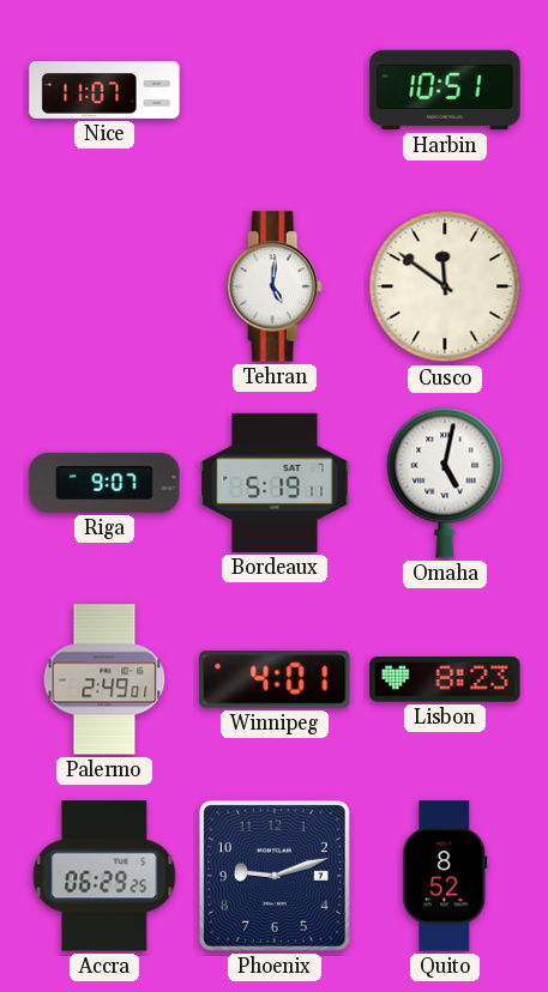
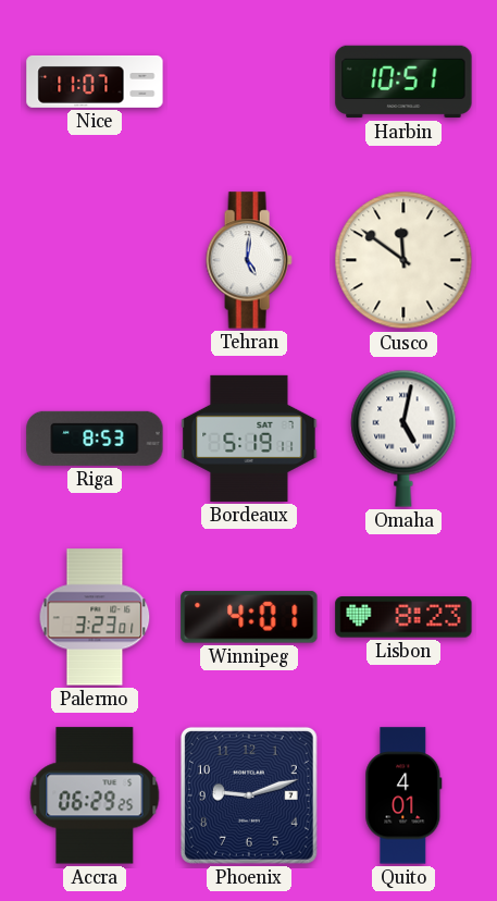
Riga: 9:07 -> 8:53 (95, 439)
Palermo: 2:49 -> 3:23 (95, 617)
Quito: 8:52 -> 4:01 (403, 795)
